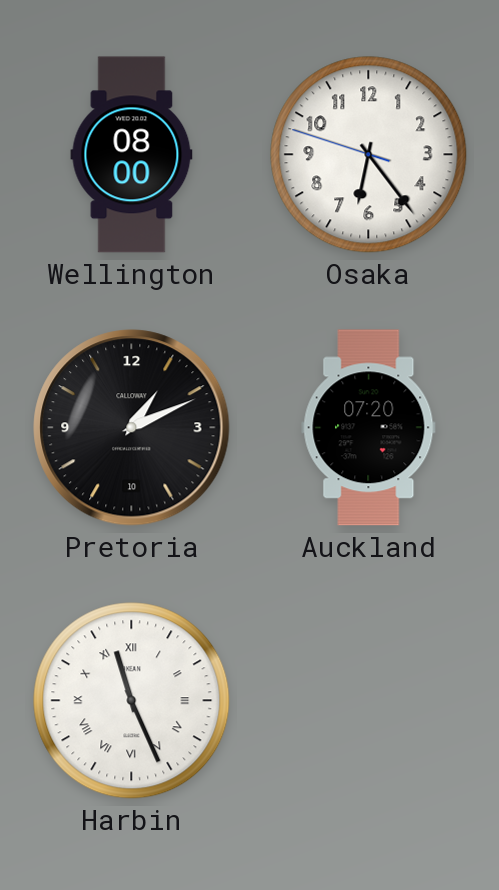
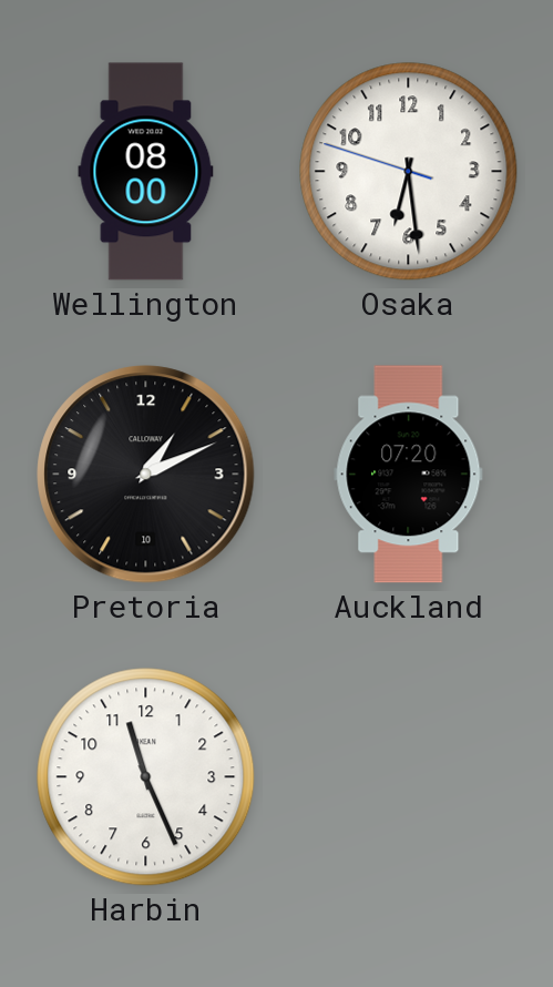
Osaka: 6:23 -> 6:28 (409, 172)
Harbin numerals: Roman -> Arabic (146, 777)
